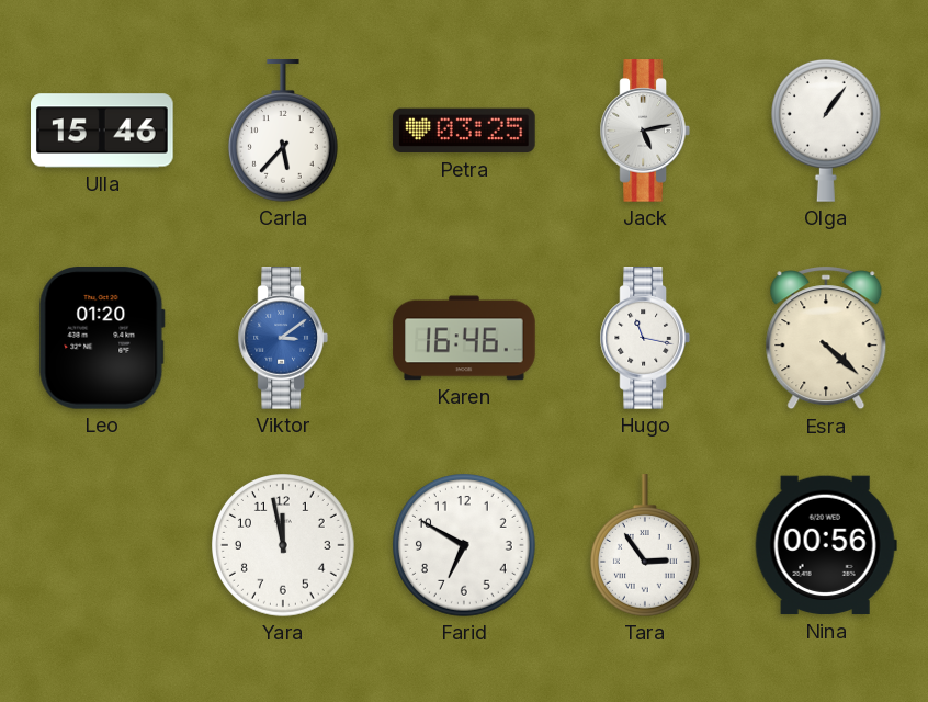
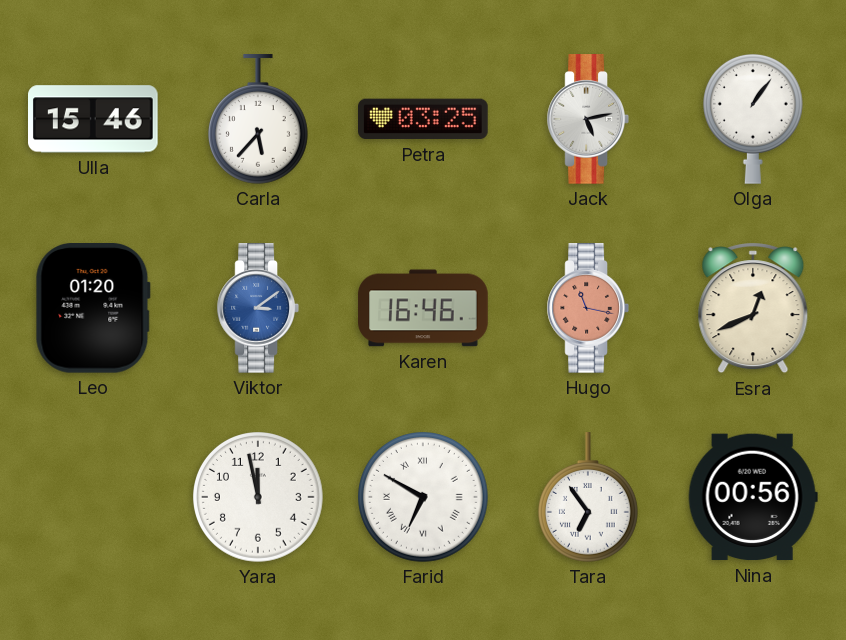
Hugo dial: white -> salmon (588, 308)
Esra: 4:22 -> 12:41 (753, 308)
Farid numerals: Arabic -> Roman (424, 498)
Tara: 2:54 -> 6:54 (588, 497)
